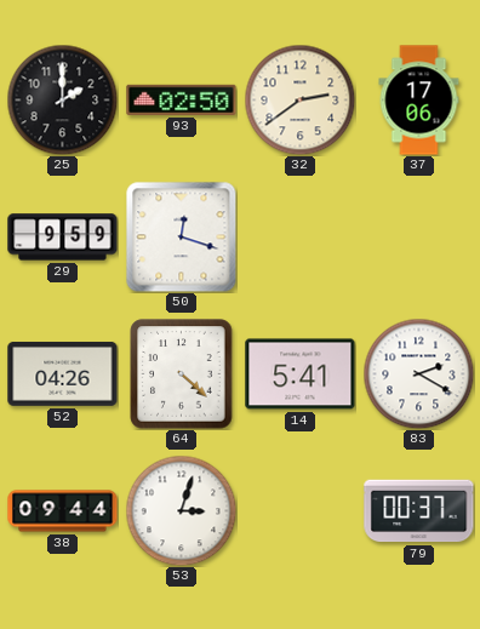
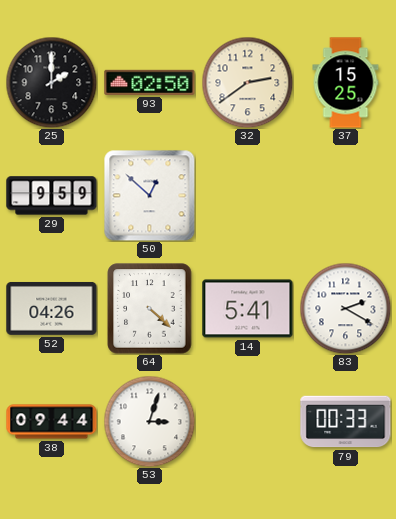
37: 17:06 -> 15:25 (346, 83)
50: 12:18 -> 12:52 (149, 195)
79: 00:37 -> 00:33 (346, 422)
